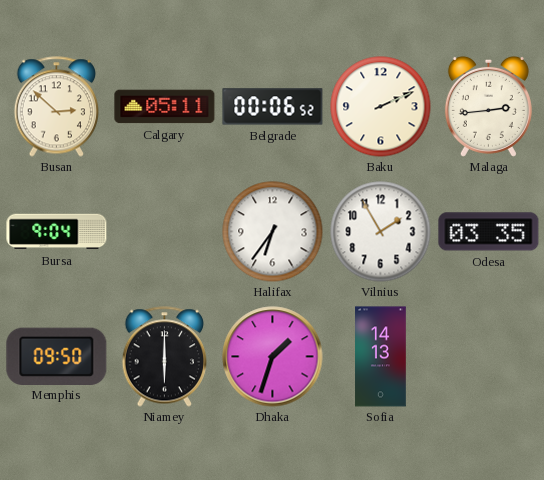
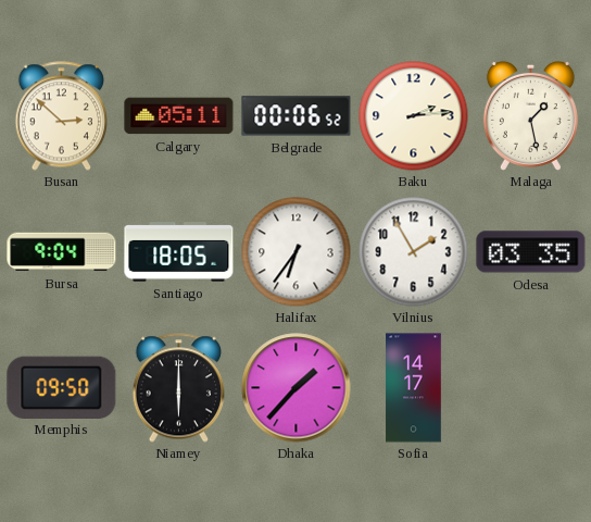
Baku: 2:11 -> 2:14 (414, 116)
Malaga: 2:44 -> 1:28 (530, 115)
Santiago: none -> 18:05 (179, 252)
Dhaka: 1:33 -> 1:37 (297, 388)
Sofia: 14:13 -> 14:17 (414, 388)
